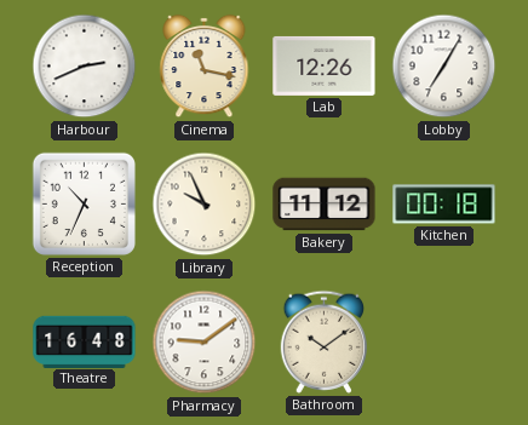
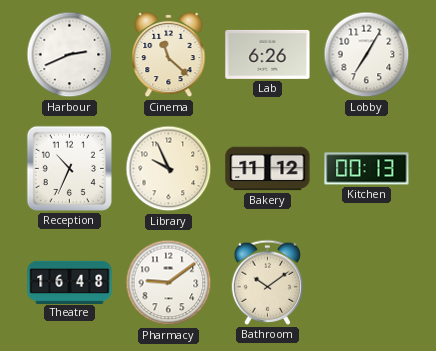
Cinema: 11:17 -> 11:22 (169, 55)
Lab: 12:26 -> 6:26 (268, 54)
Kitchen: 00:18 -> 00:13 (367, 169)
